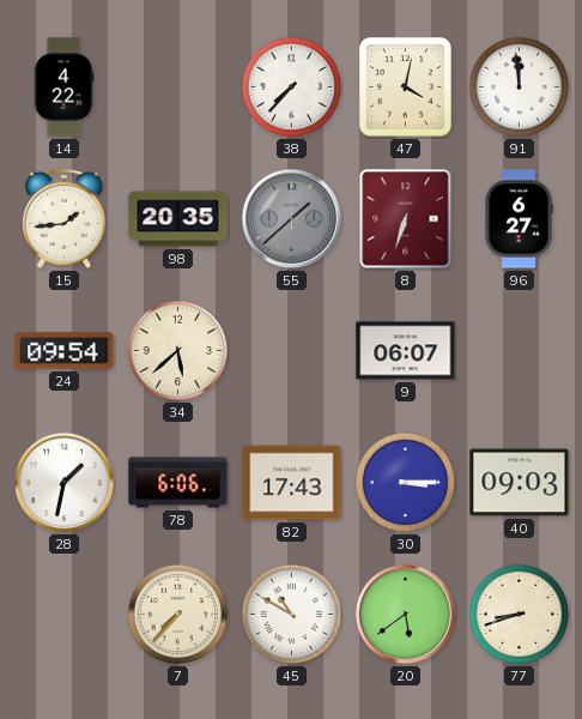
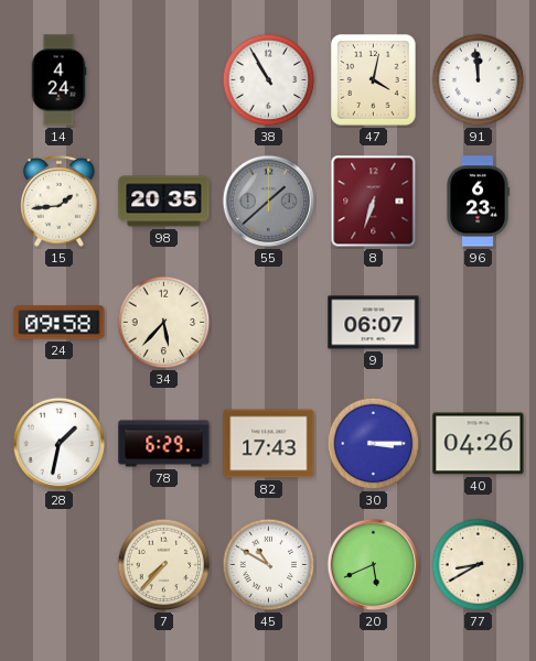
14: 4:22 -> 4:24 (58, 80)
38: 7:37 -> 10:55 (269, 80)
96: 6:27 -> 6:23 (478, 202)
24: 09:54 -> 09:58 (60, 323)
34: 5:38 -> 5:37 (164, 323)
78: 6:06 -> 6:29 (164, 444)
40: 09:03 -> 04:26 (479, 444)
20: 5:39 -> 5:41 (374, 565)
77: 8:42 -> 8:40 (479, 565)
